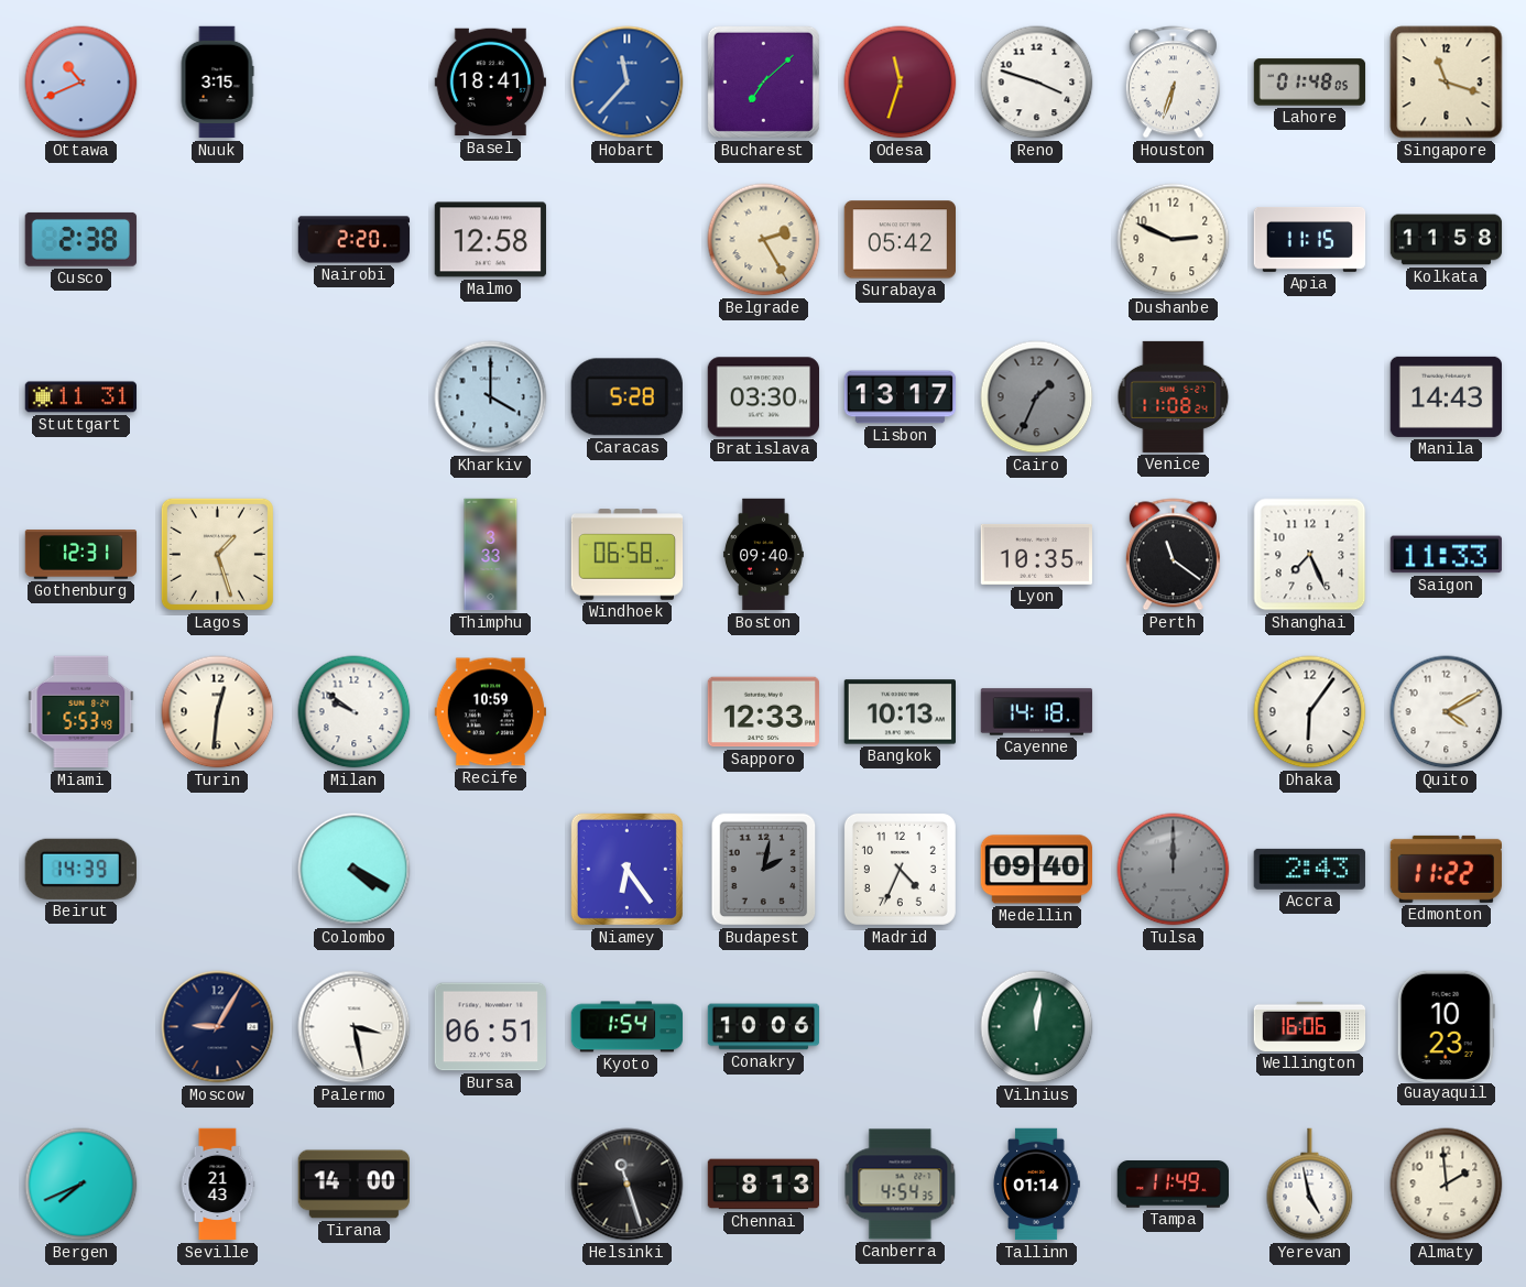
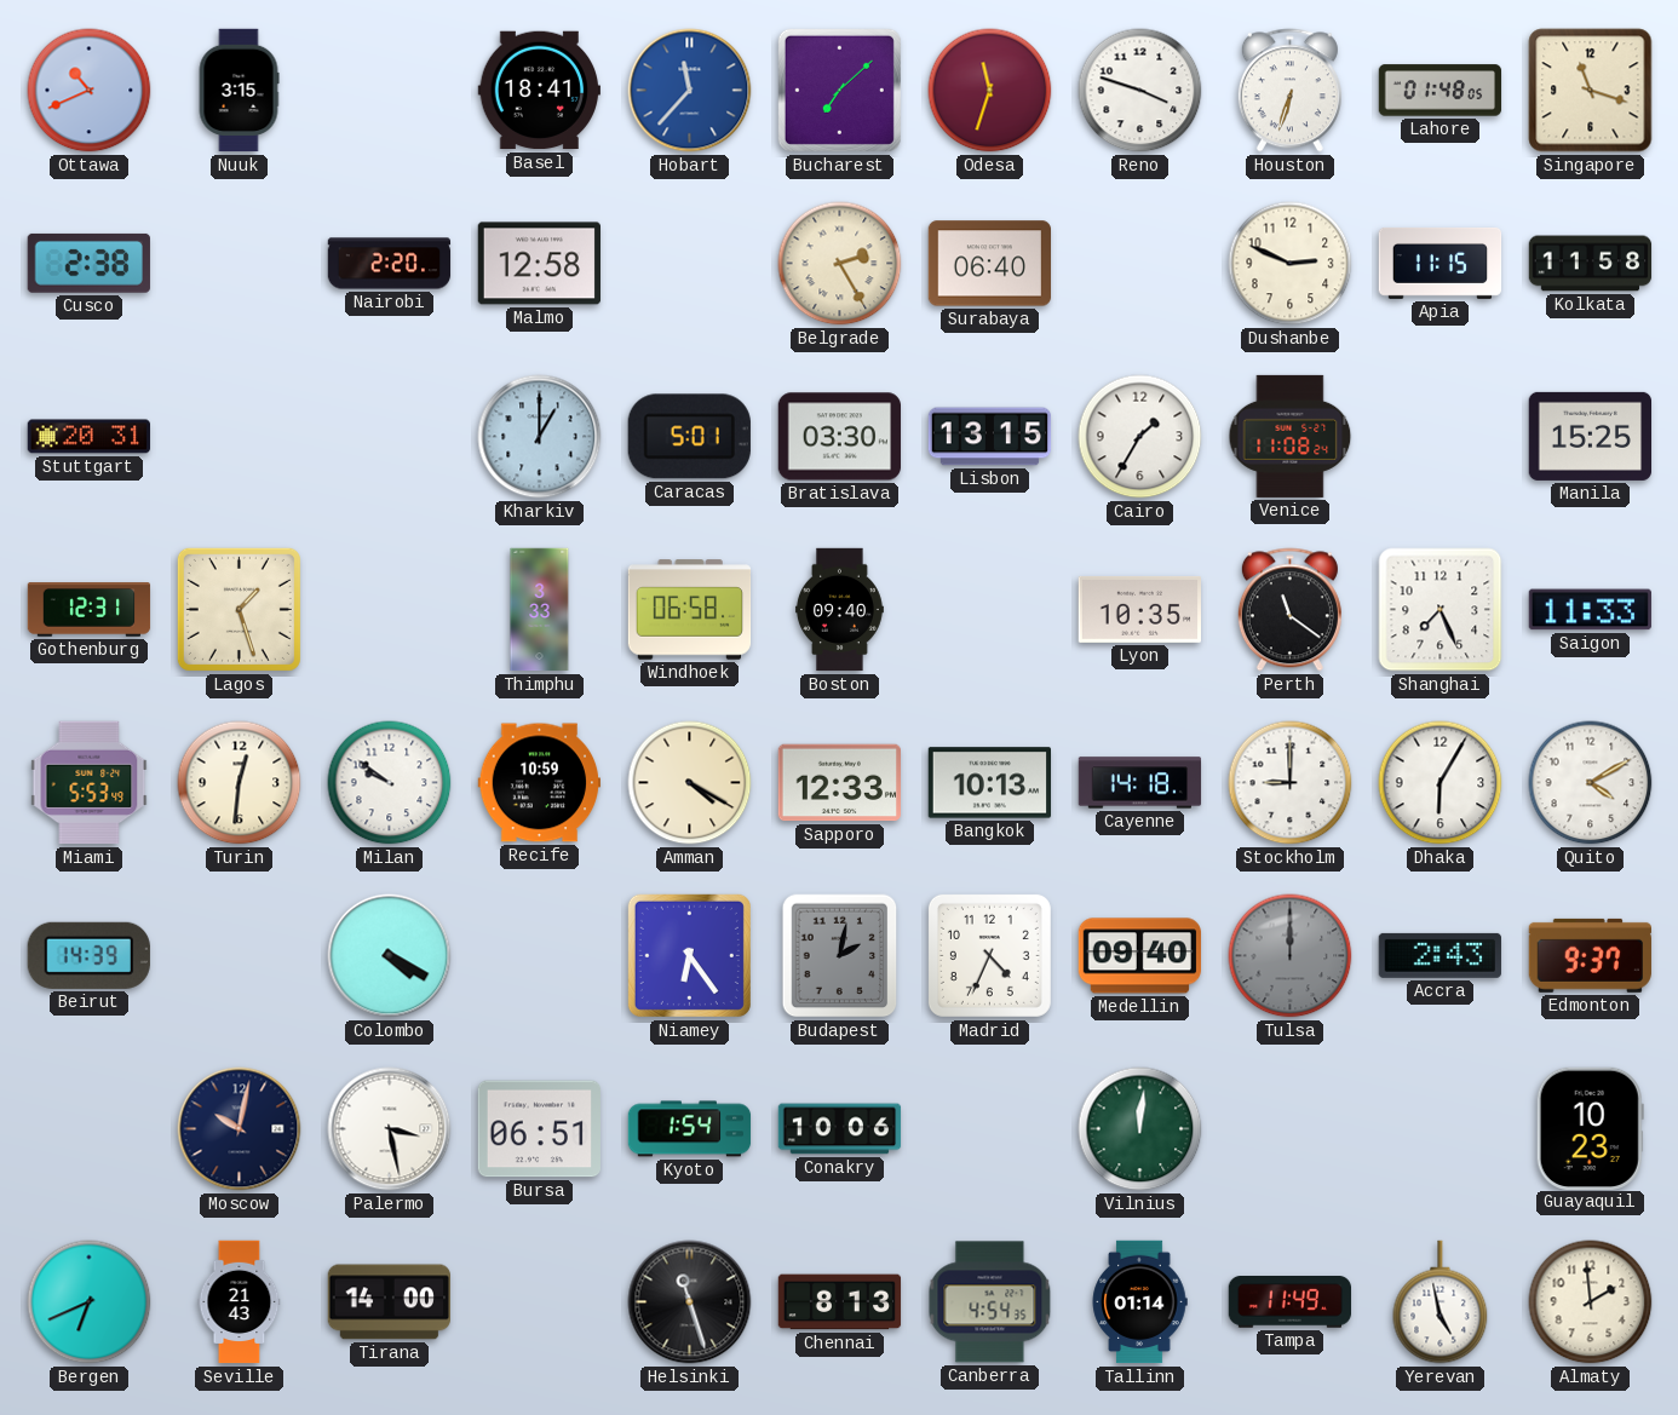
Surabaya: 05:42 -> 06:40 (989, 264)
Stuttgart: 11:31 -> 20:31 (88, 437)
Kharkiv: 4:00 -> 1:00 (540, 437)
Caracas: 5:28 -> 5:01 (689, 437)
Lisbon: 13:17 -> 13:15 (990, 437)
Cairo: 1:34 -> 1:35 (1140, 437)
Cairo dial: grey -> white (1140, 437)
Manila: 14:43 -> 15:25 (1591, 436)
Amman: none -> 4:20 (690, 783)
Stockholm: none -> 9:00 (1291, 783)
Dhaka: 6:06 -> 6:05 (1441, 783)
Edmonton: 11:22 -> 9:37 (1590, 955)
Moscow: 9:05 -> 10:02 (240, 1129)
Wellington: 16:06 -> none (1310, 1026)
Bergen: 7:41 -> 6:41 (90, 1302)
